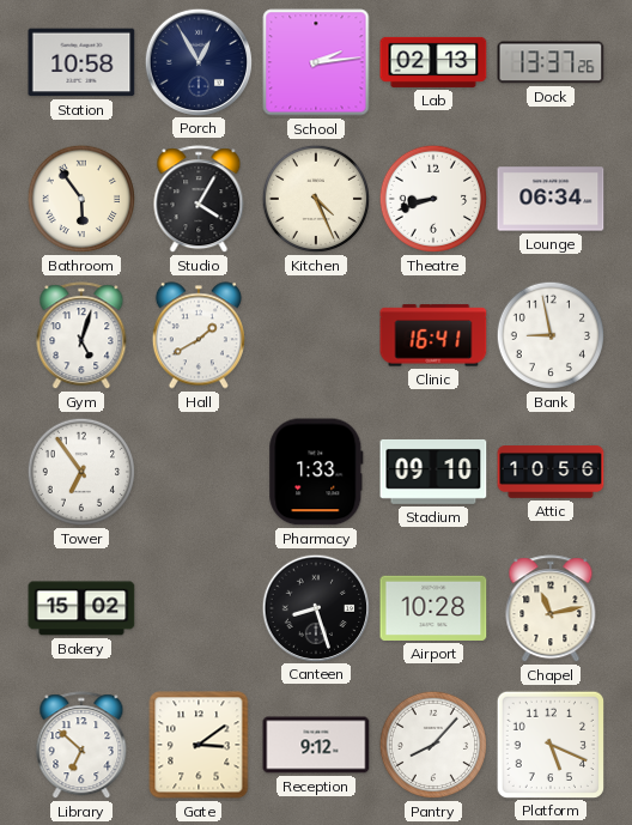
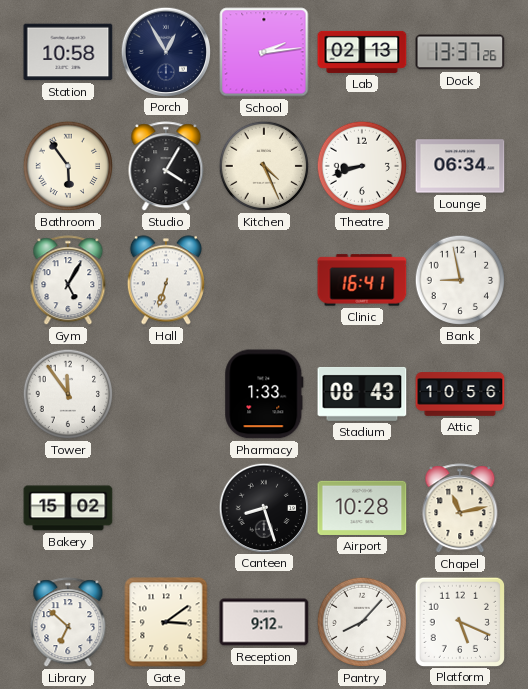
Gym: 5:03 -> 5:05 (68, 281)
Hall: 1:40 -> 6:33 (166, 280)
Tower: 6:54 -> 11:54 (68, 394)
Stadium: 09:10 -> 08:43 (362, 394)
